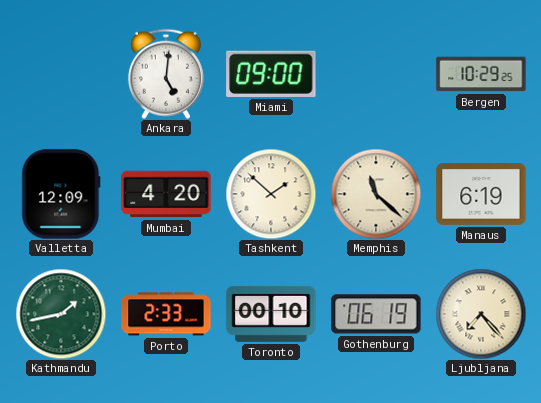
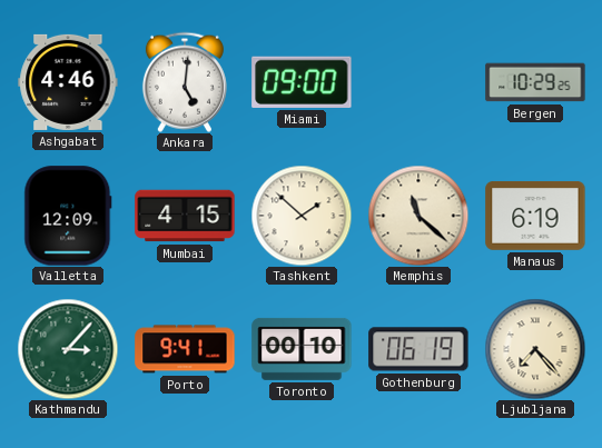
Ashgabat: none -> 4:46 (68, 82)
Mumbai: 4:20 -> 4:15 (185, 216)
Kathmandu: 1:43 -> 3:07 (68, 349)
Porto: 2:33 -> 9:41 (185, 349)
